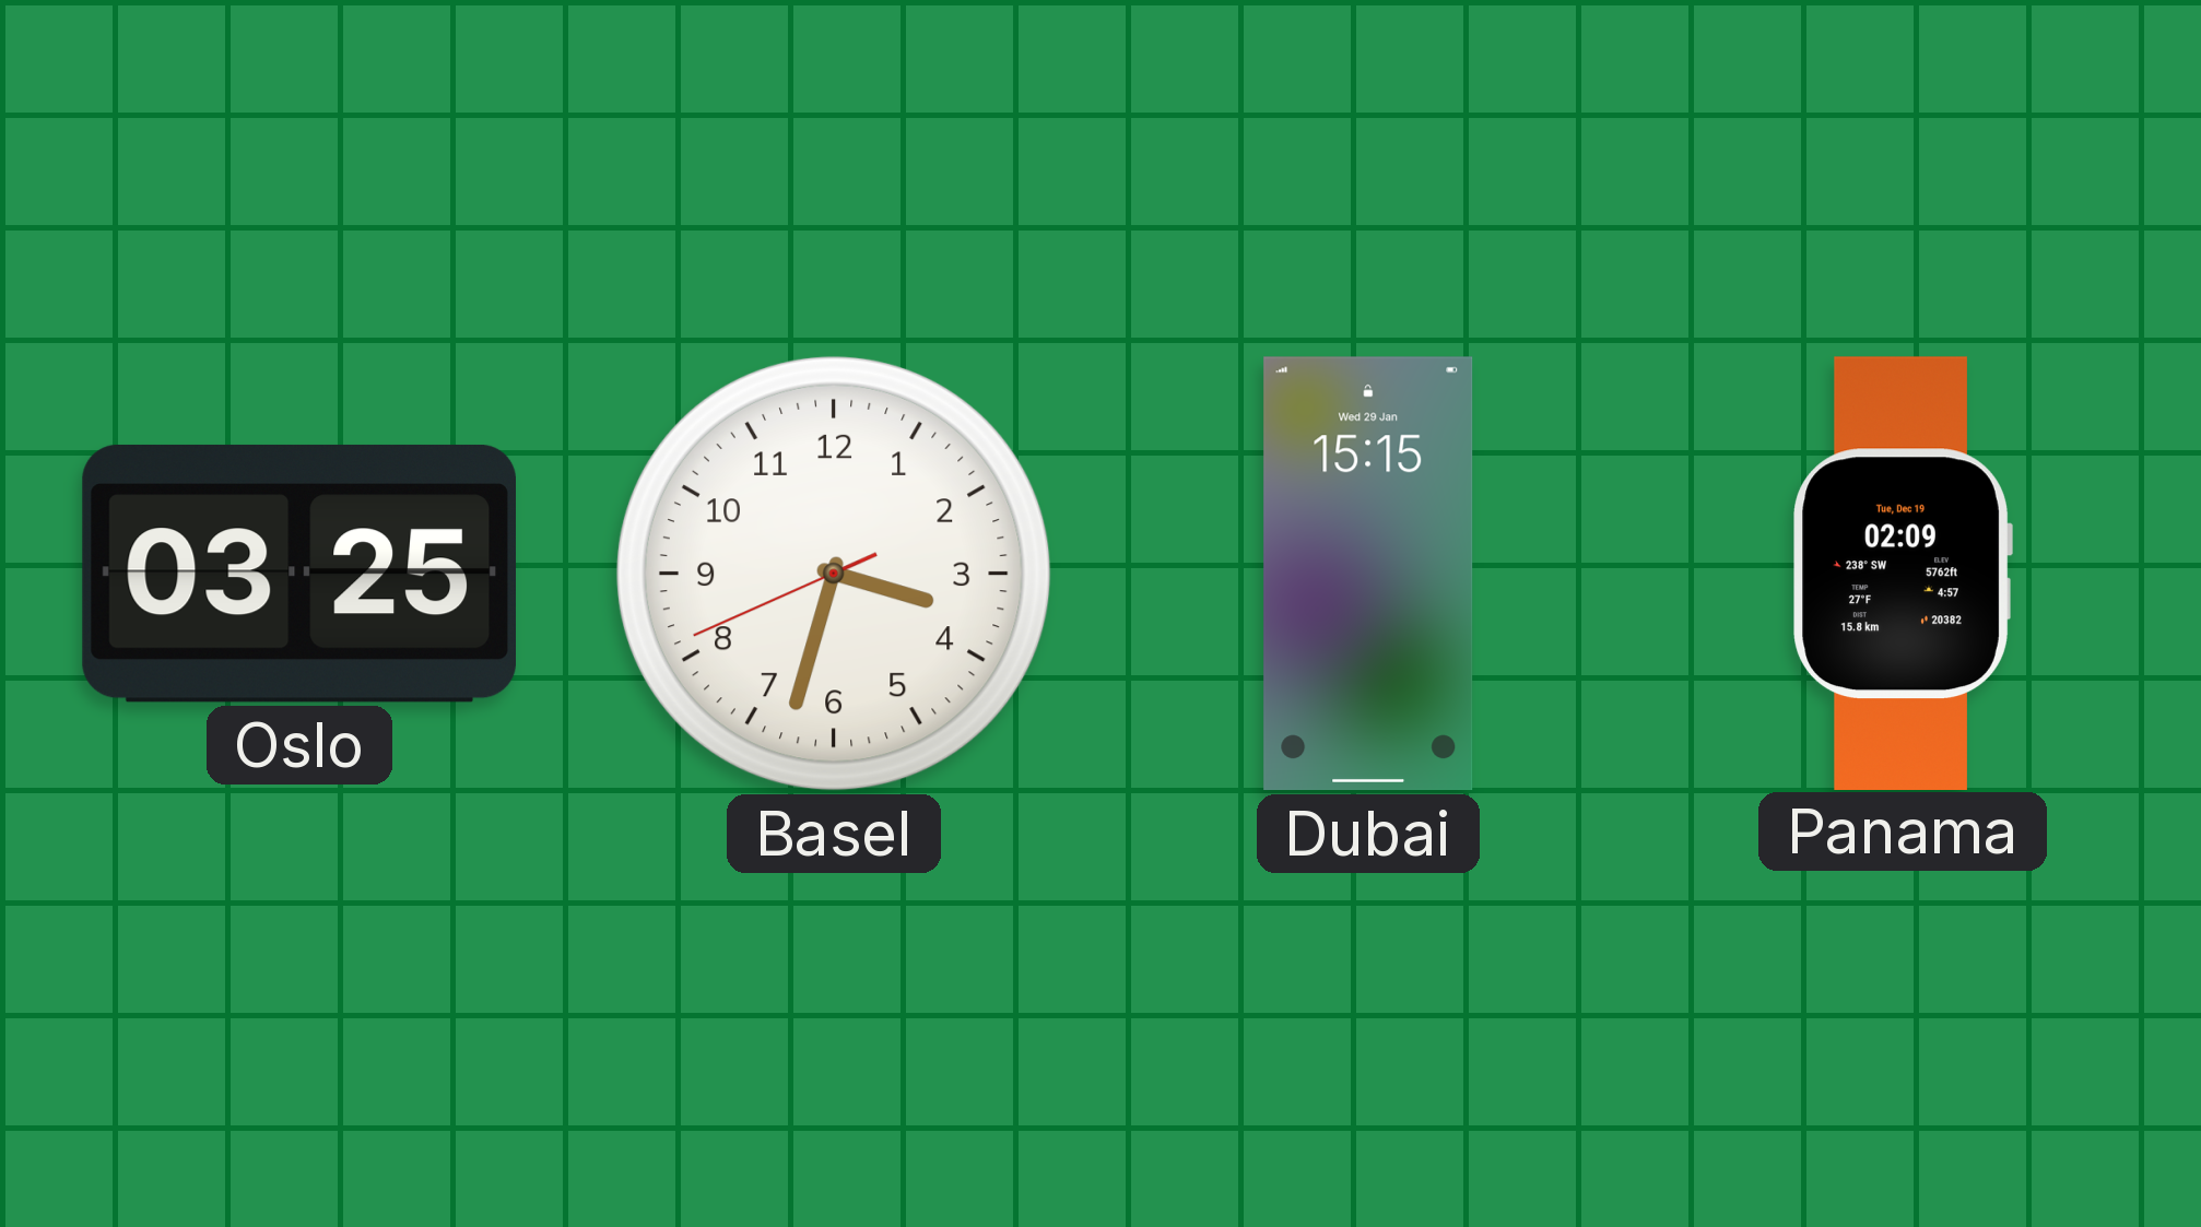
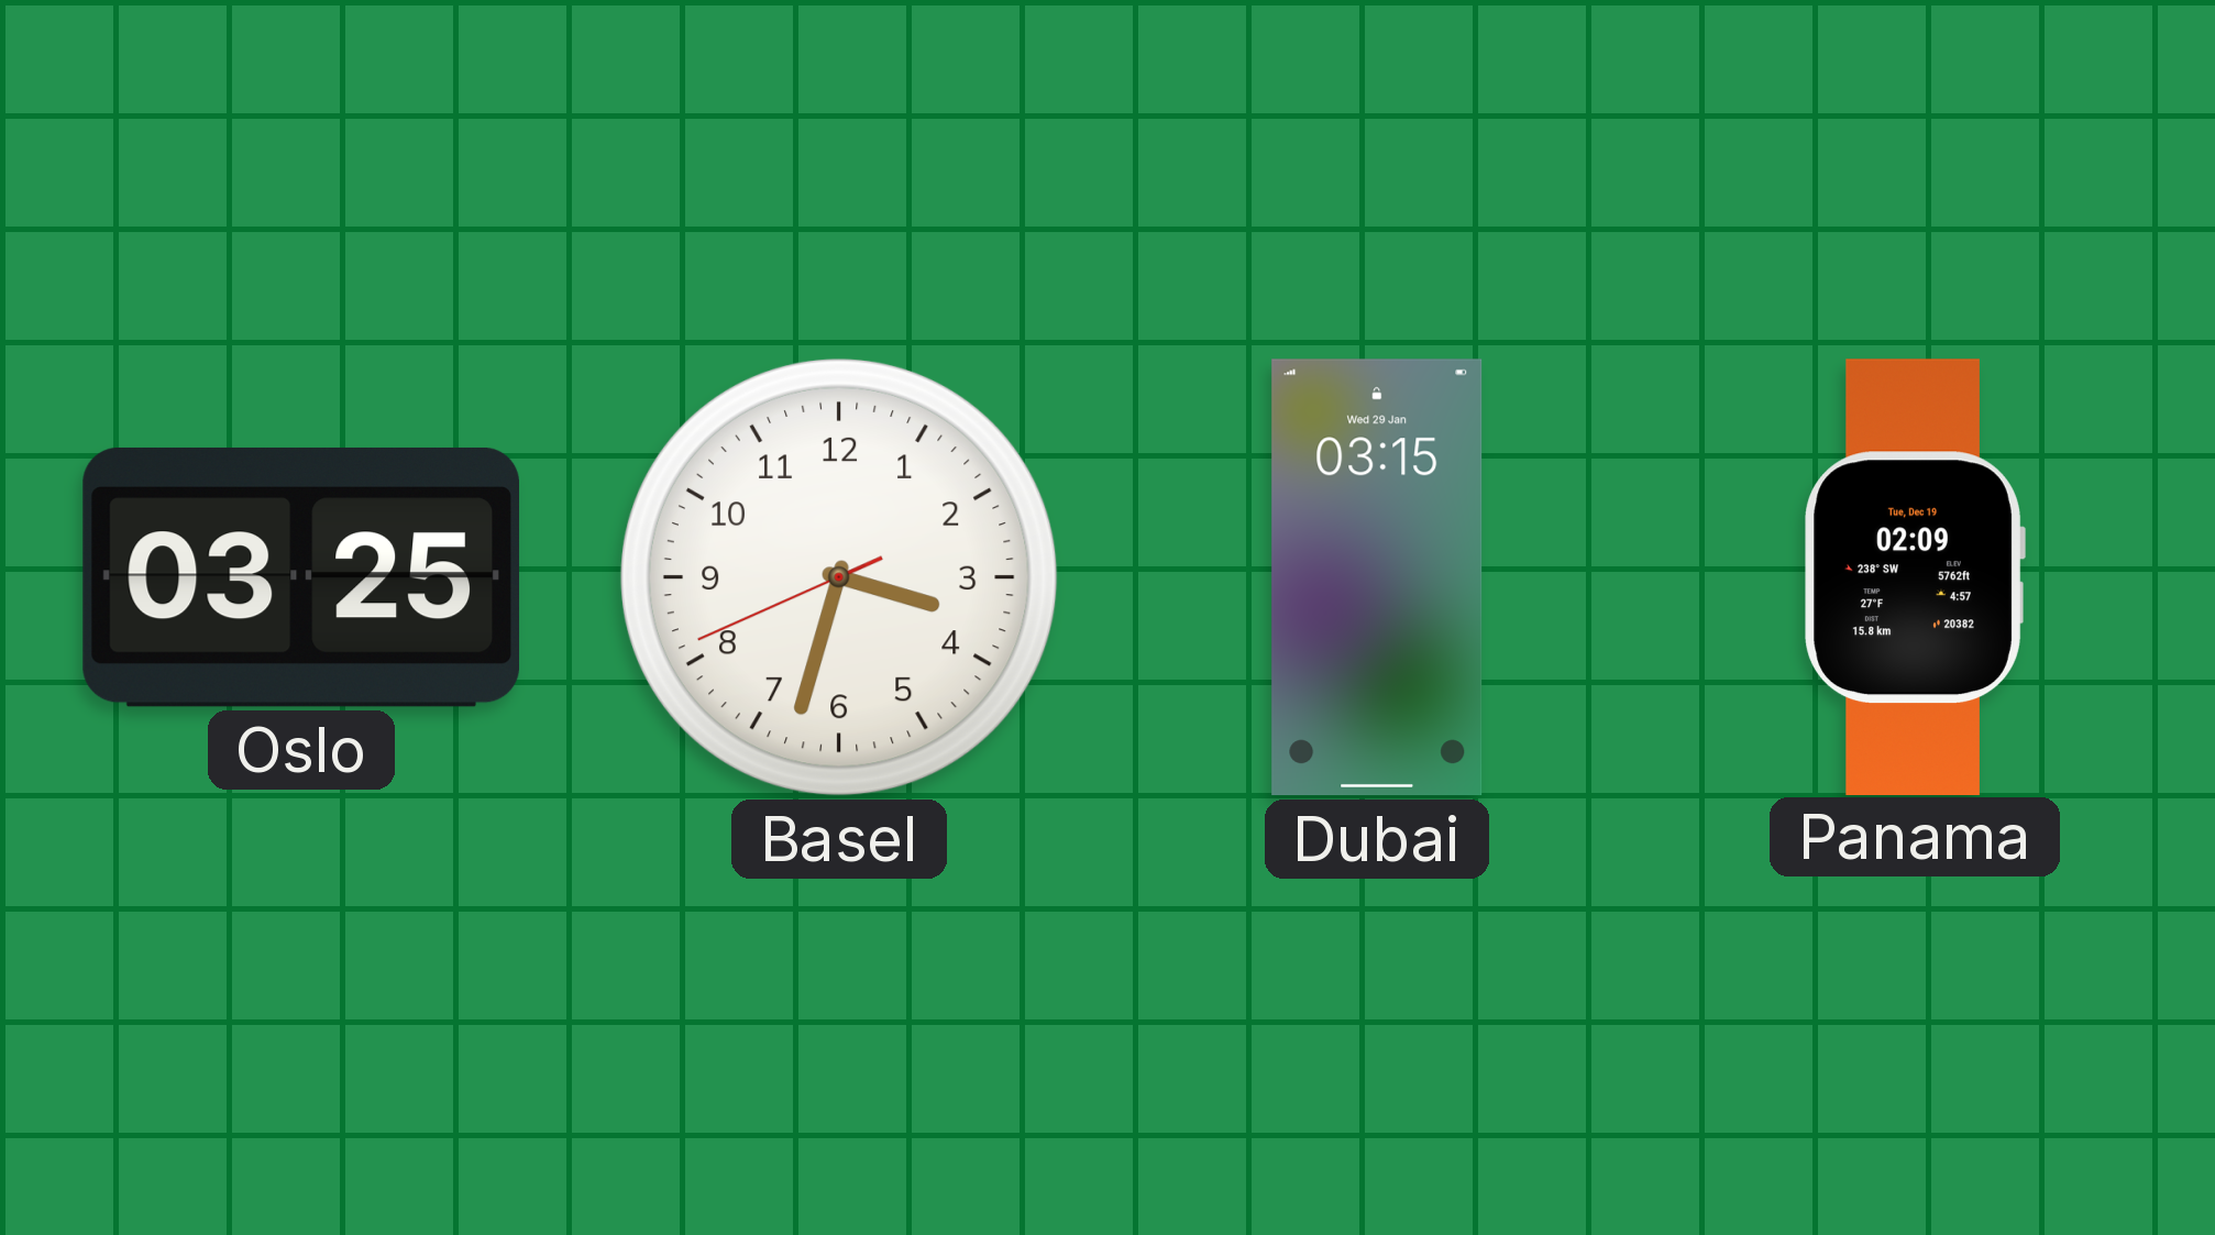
Dubai: 15:15 -> 03:15 (1377, 577)
